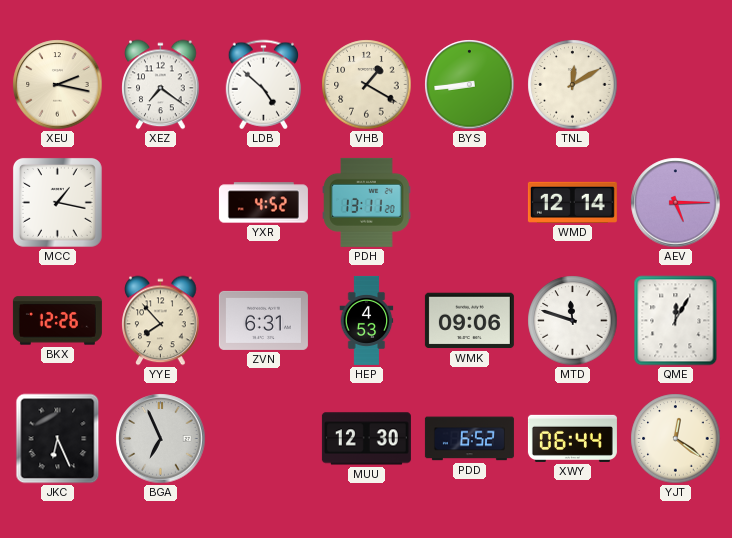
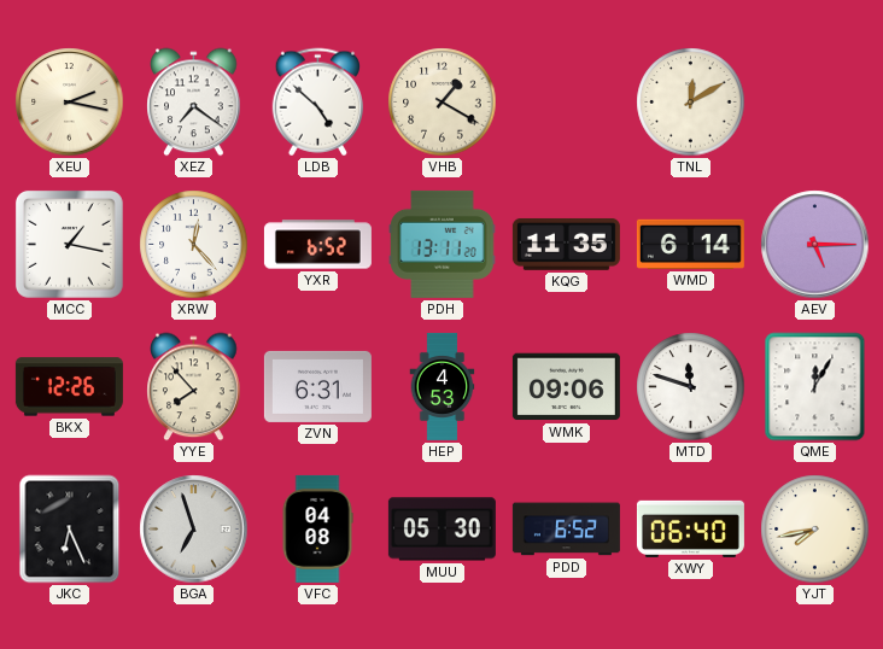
BYS: 8:44 -> none (470, 85)
XRW: none -> 12:23 (194, 245)
YXR: 4:52 -> 6:52 (317, 245)
KQG: none -> 11:35 (566, 245)
WMD: 12:14 -> 6:14 (690, 244)
BGA: 6:56 -> 6:57 (194, 530)
VFC: none -> 04:08 (317, 528)
MUU: 12:30 -> 05:30 (441, 530)
XWY: 06:44 -> 06:40 (690, 528)
YJT: 12:21 -> 7:43 (815, 530)
